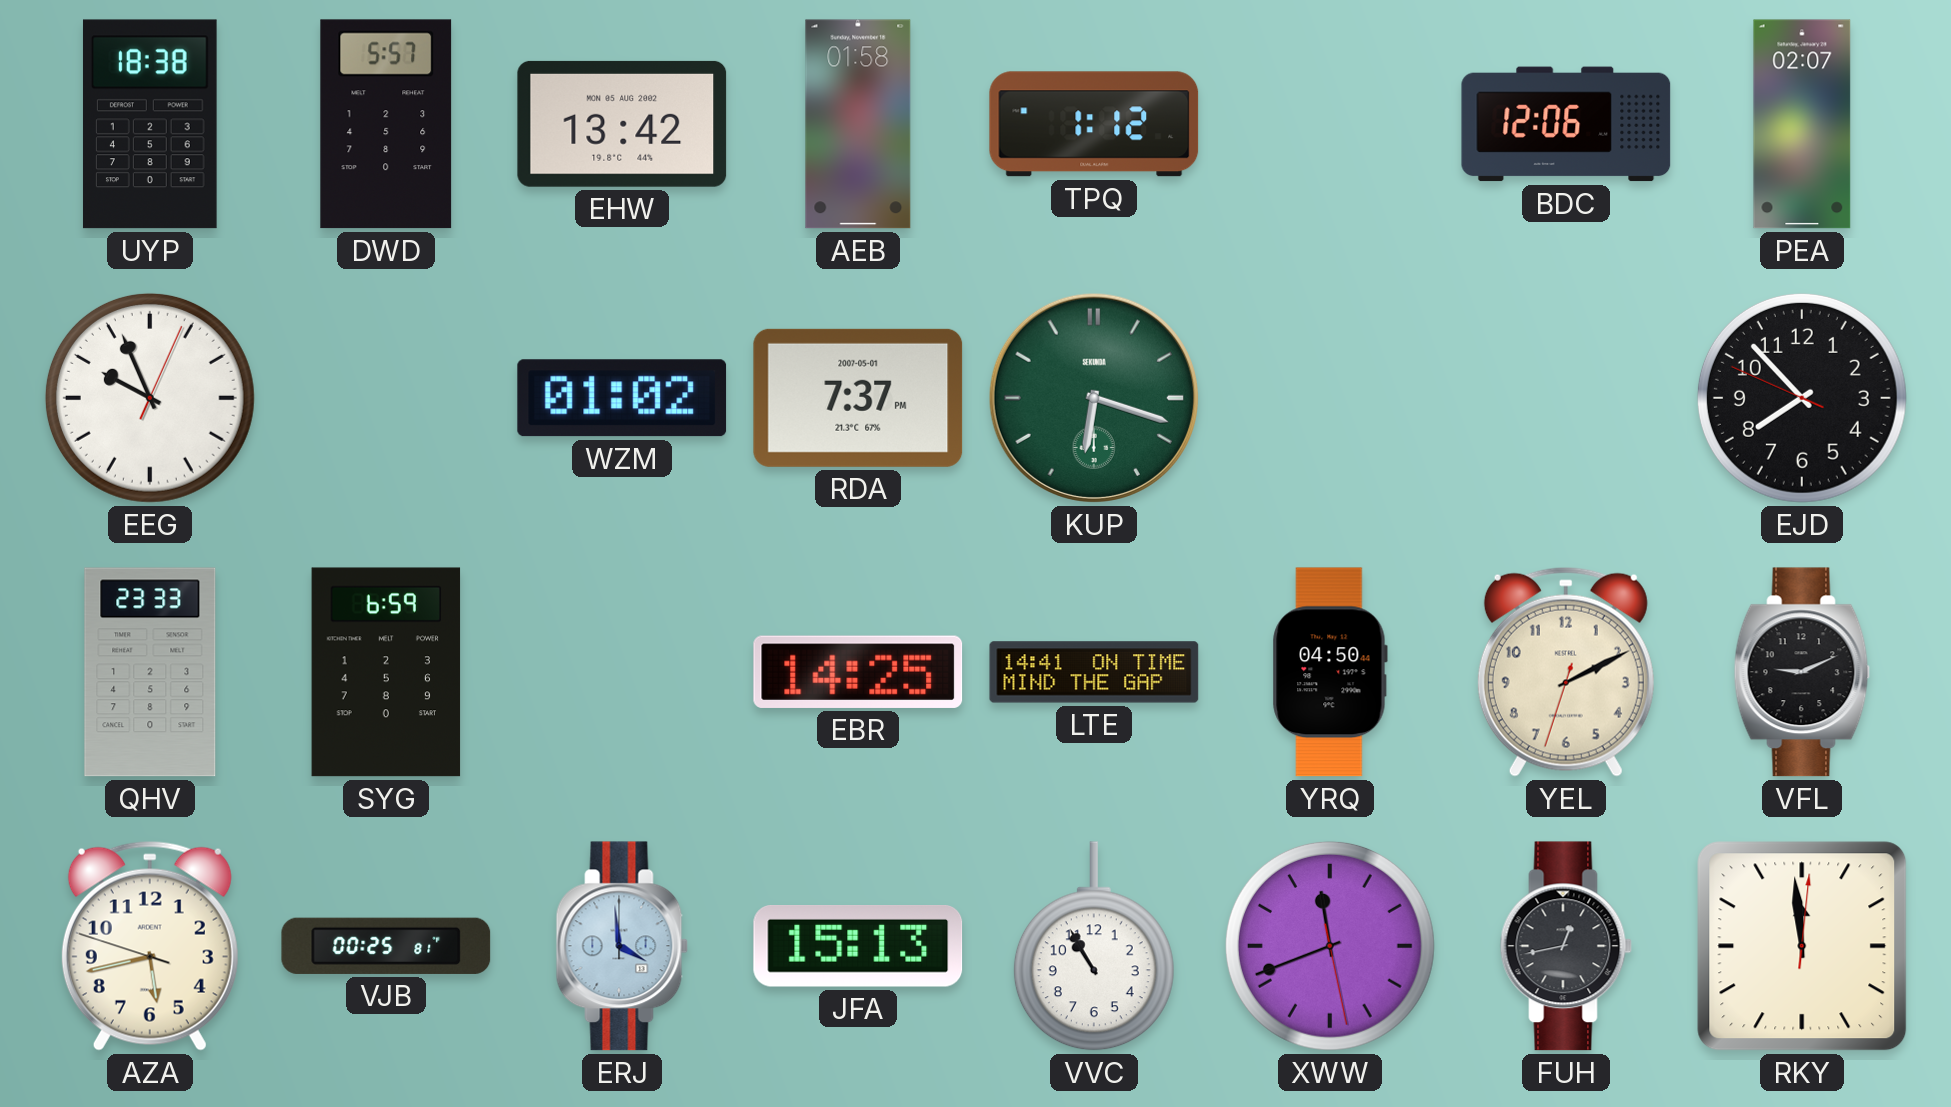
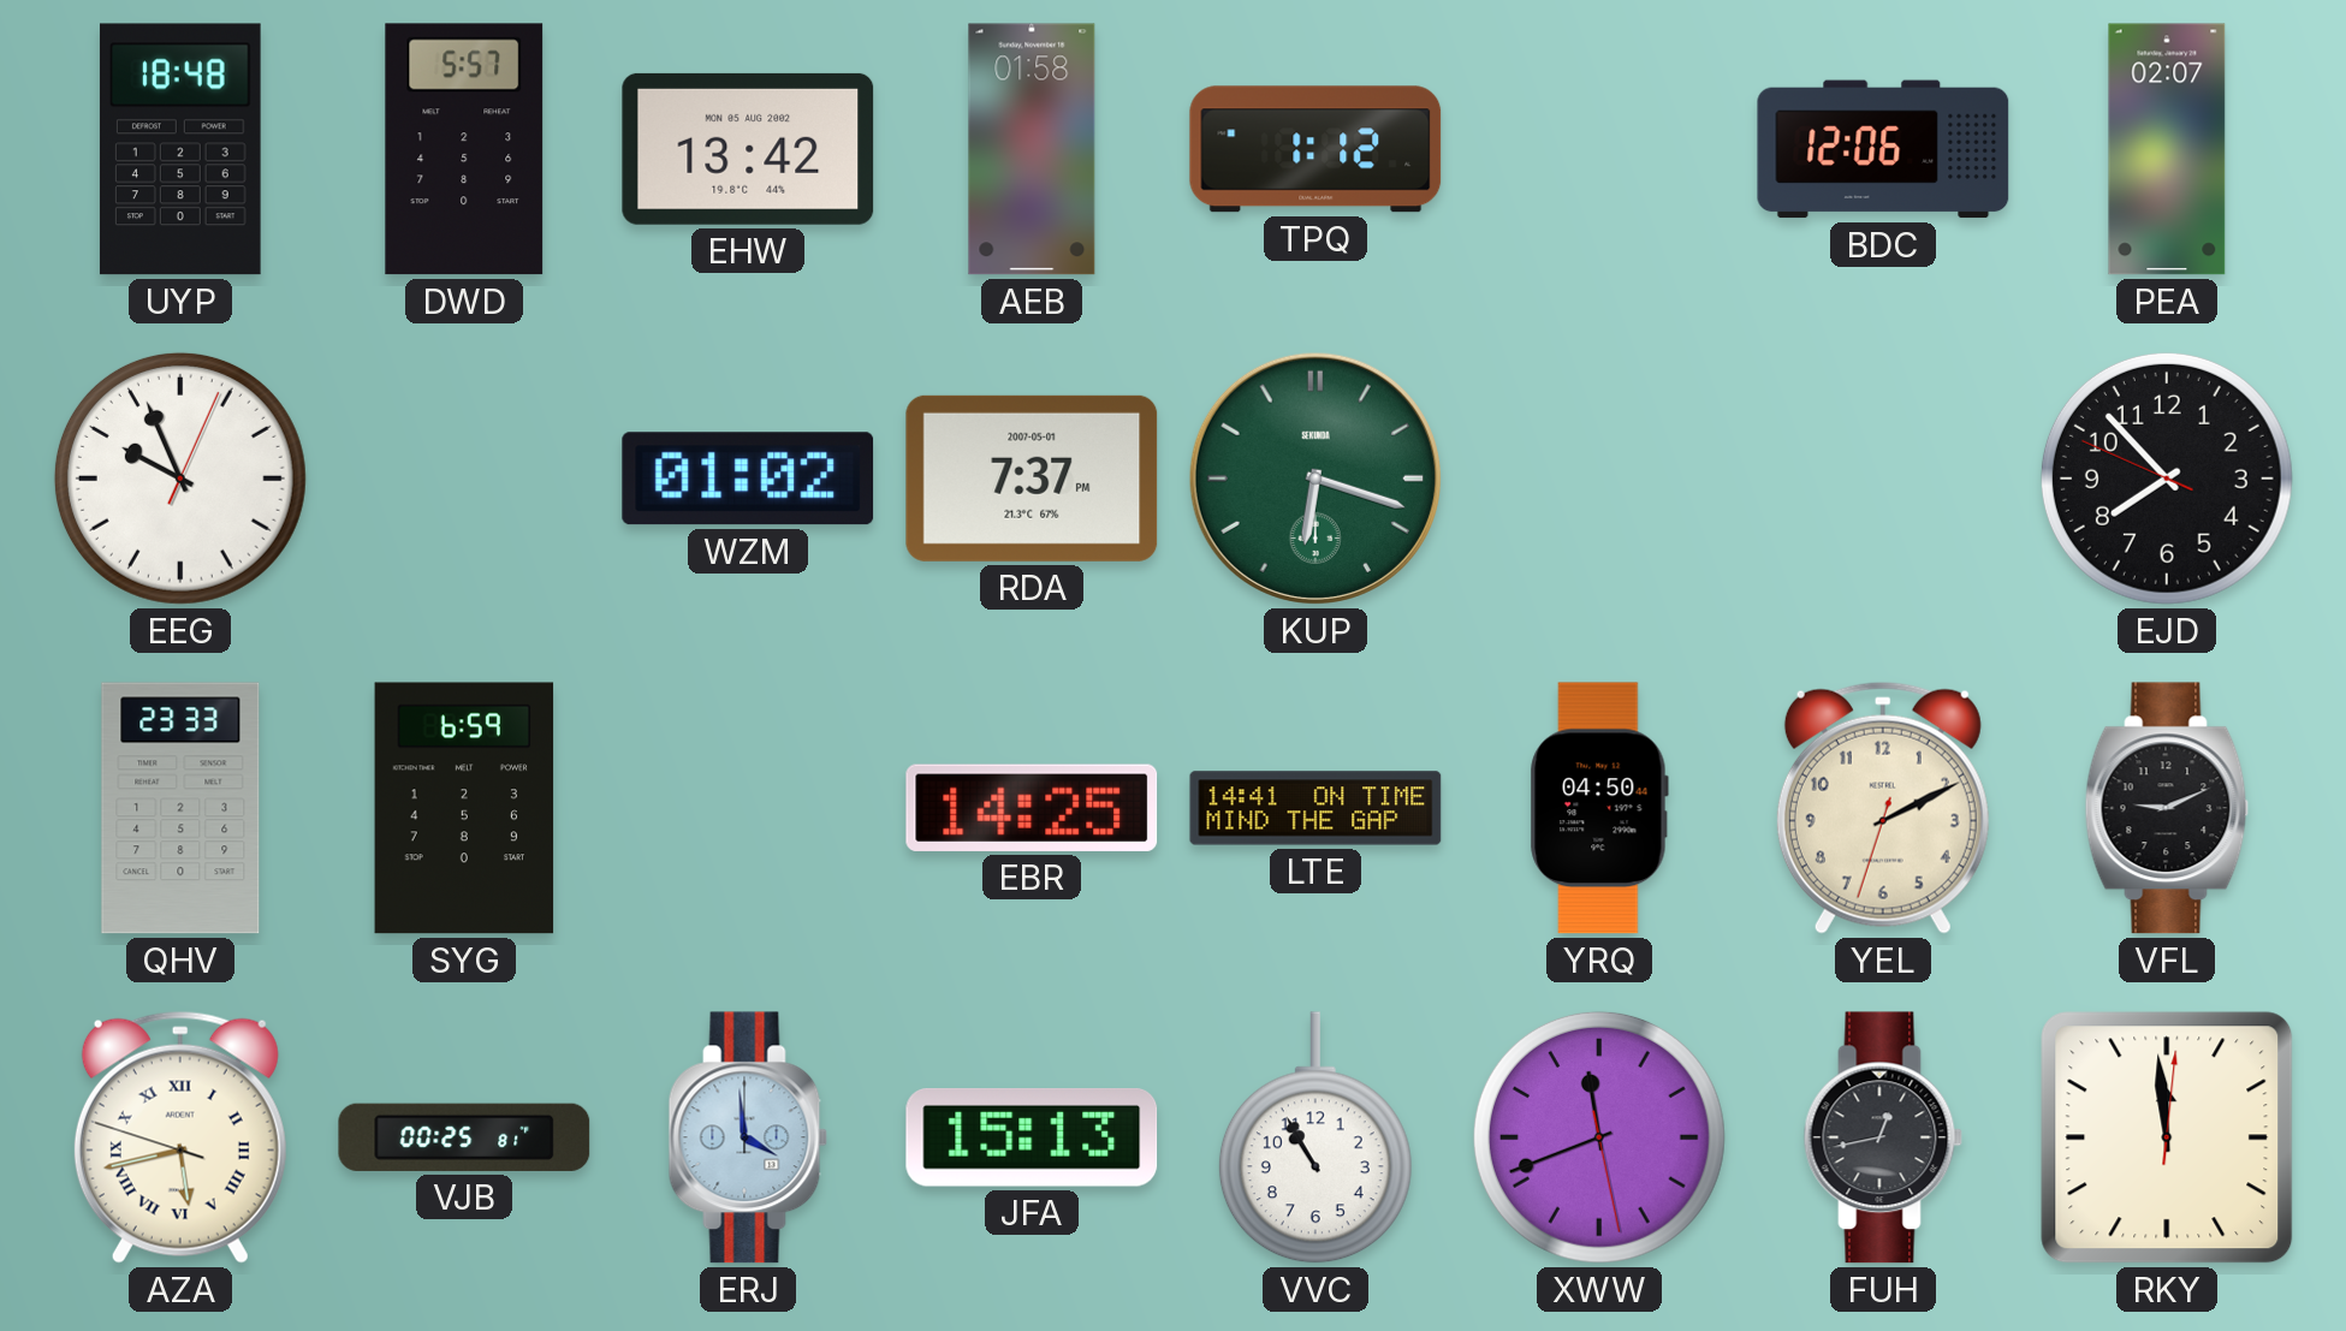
UYP: 18:38 -> 18:48 (180, 149)
AZA numerals: Arabic -> Roman (180, 1137)
